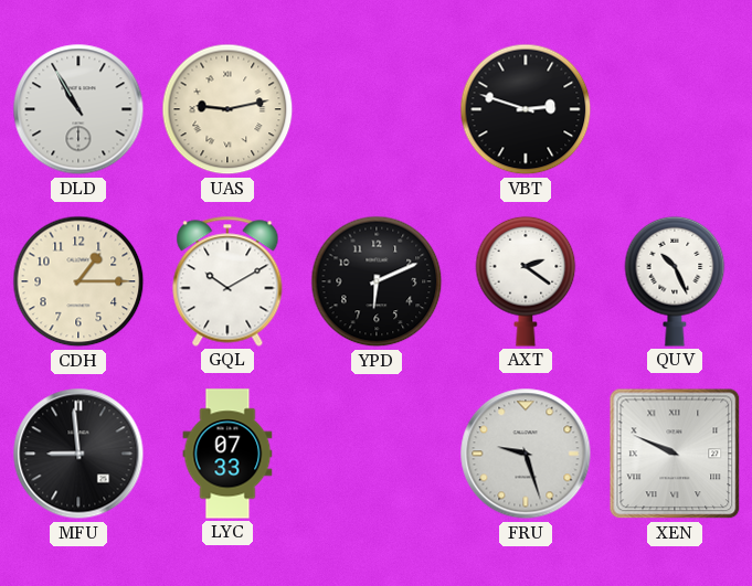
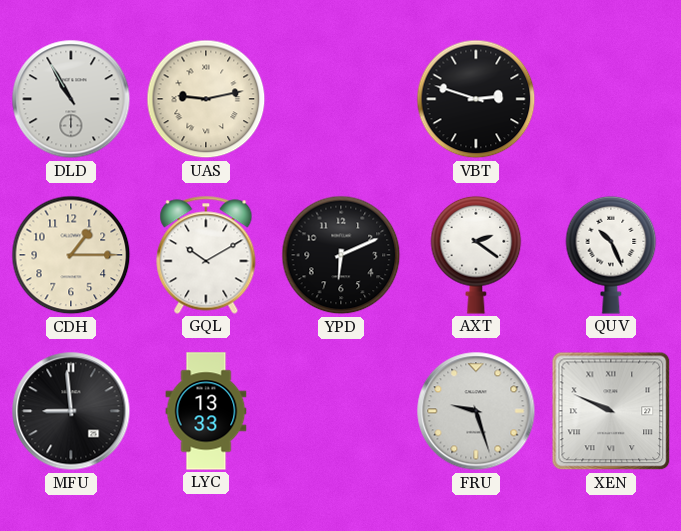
LYC: 07:33 -> 13:33 (206, 411)
